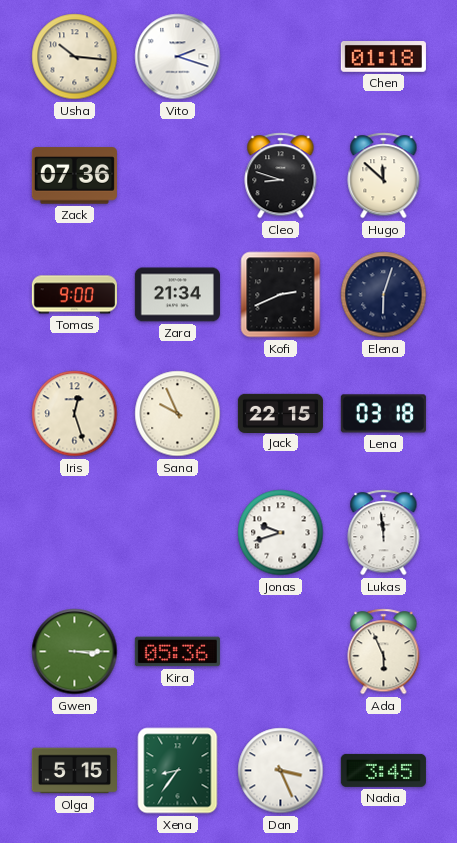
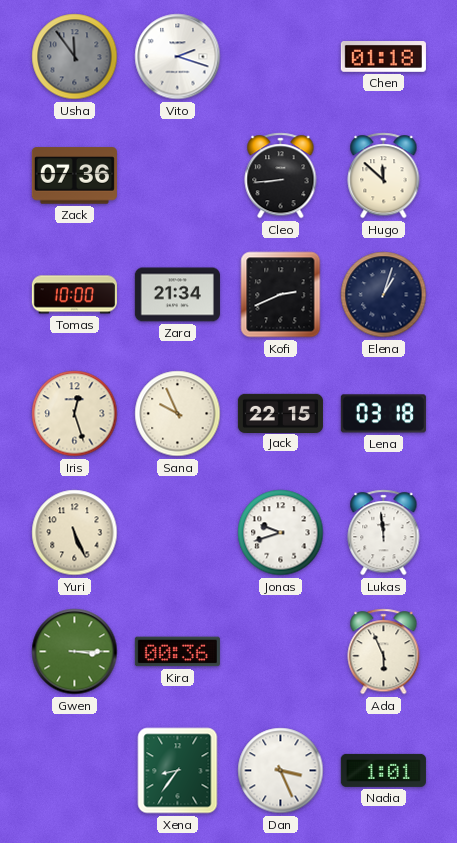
Usha: 10:16 -> 11:54 (75, 57)
Usha dial: cream -> grey (75, 57)
Cleo: 8:48 -> 8:44 (281, 176)
Tomas: 9:00 -> 10:00 (74, 295)
Elena: 6:03 -> 1:03 (384, 295)
Yuri: none -> 5:26 (75, 533)
Kira: 05:36 -> 00:36 (177, 652)
Olga: 5:15 -> none (74, 771)
Nadia: 3:45 -> 1:01 (383, 770)
